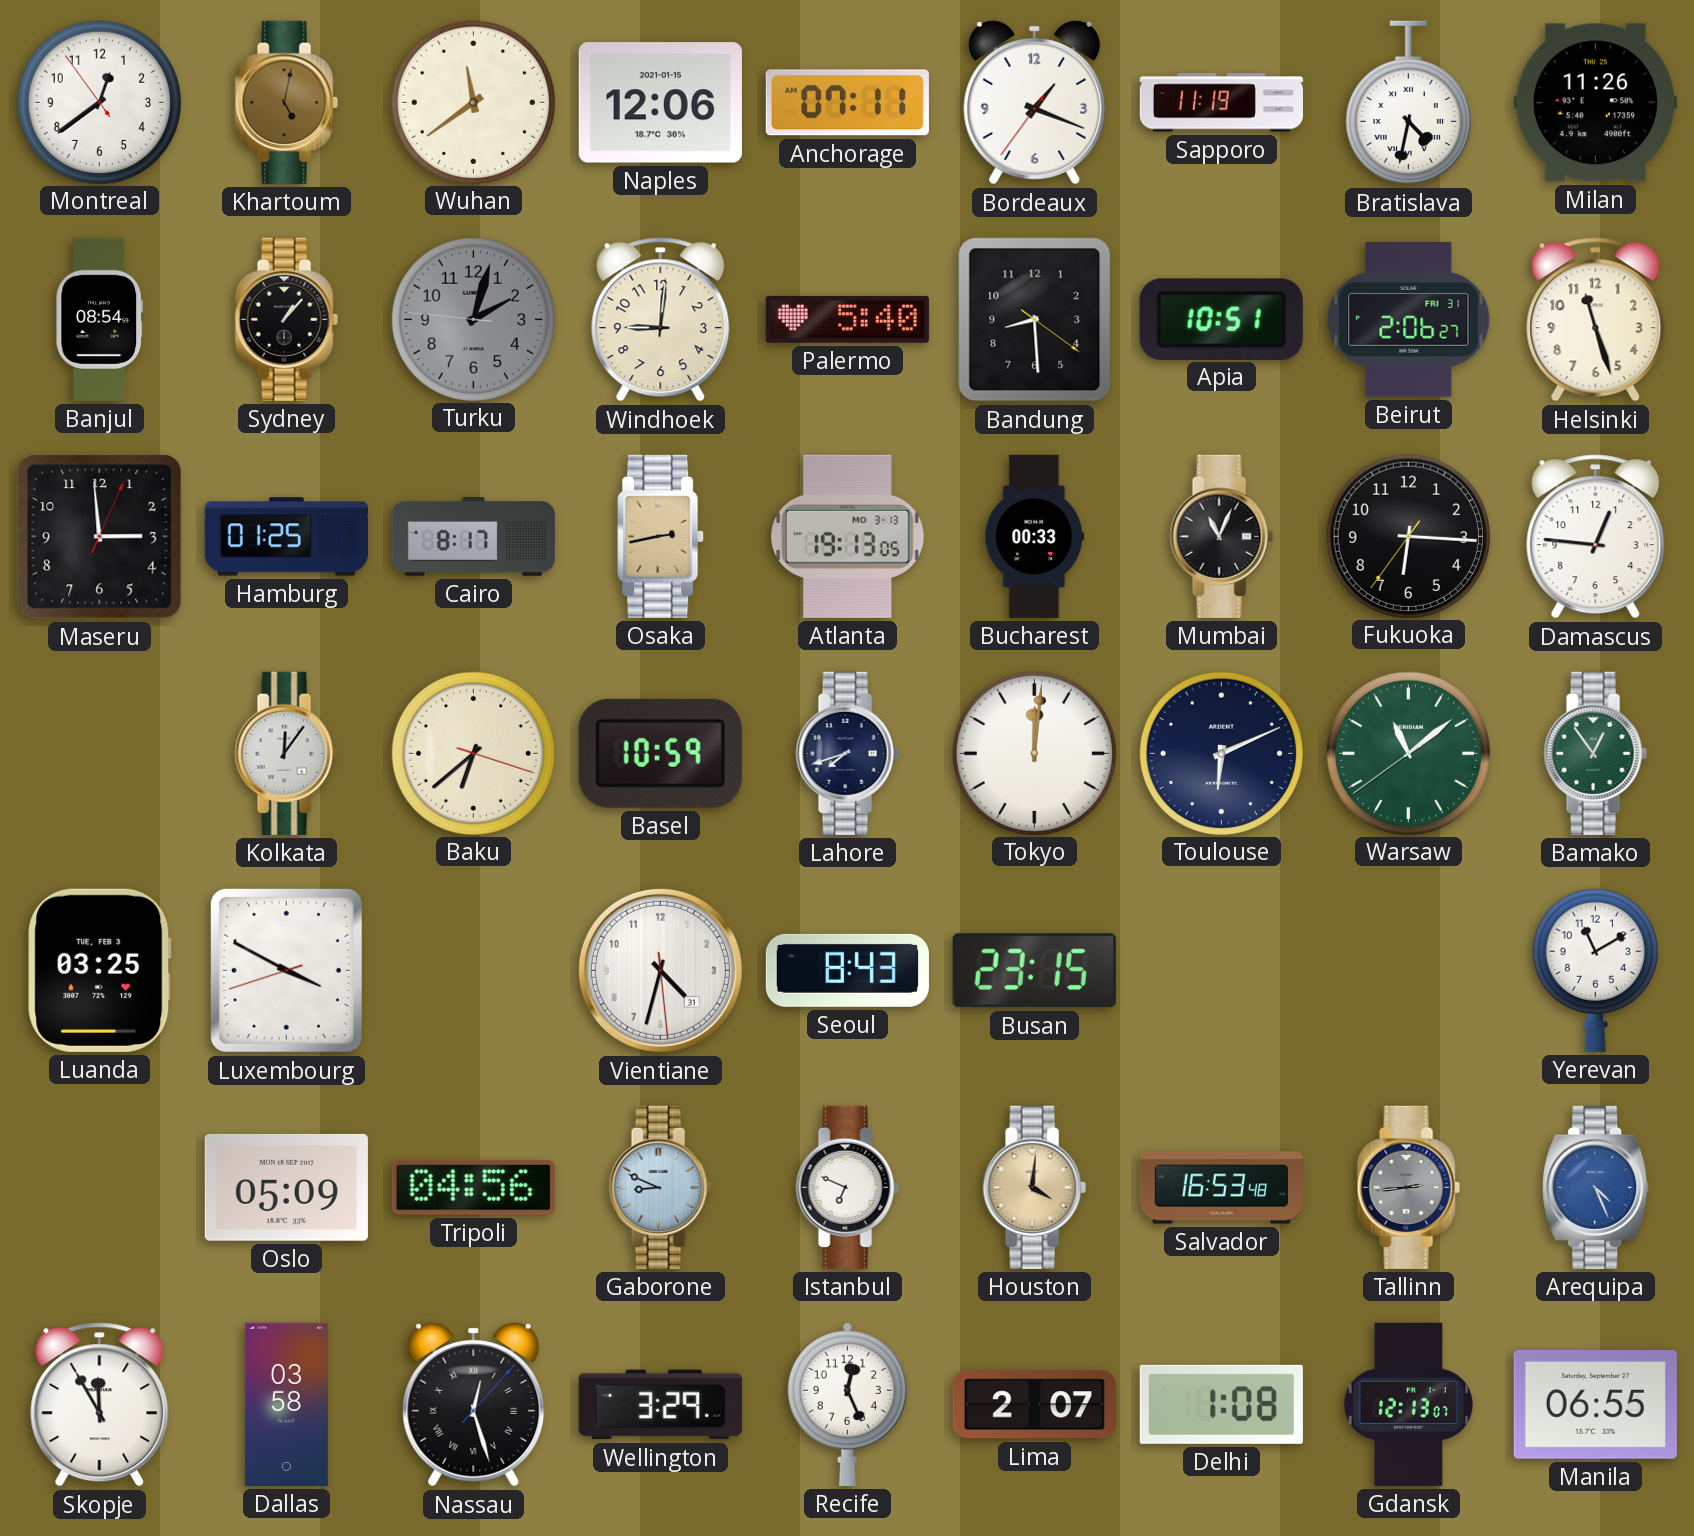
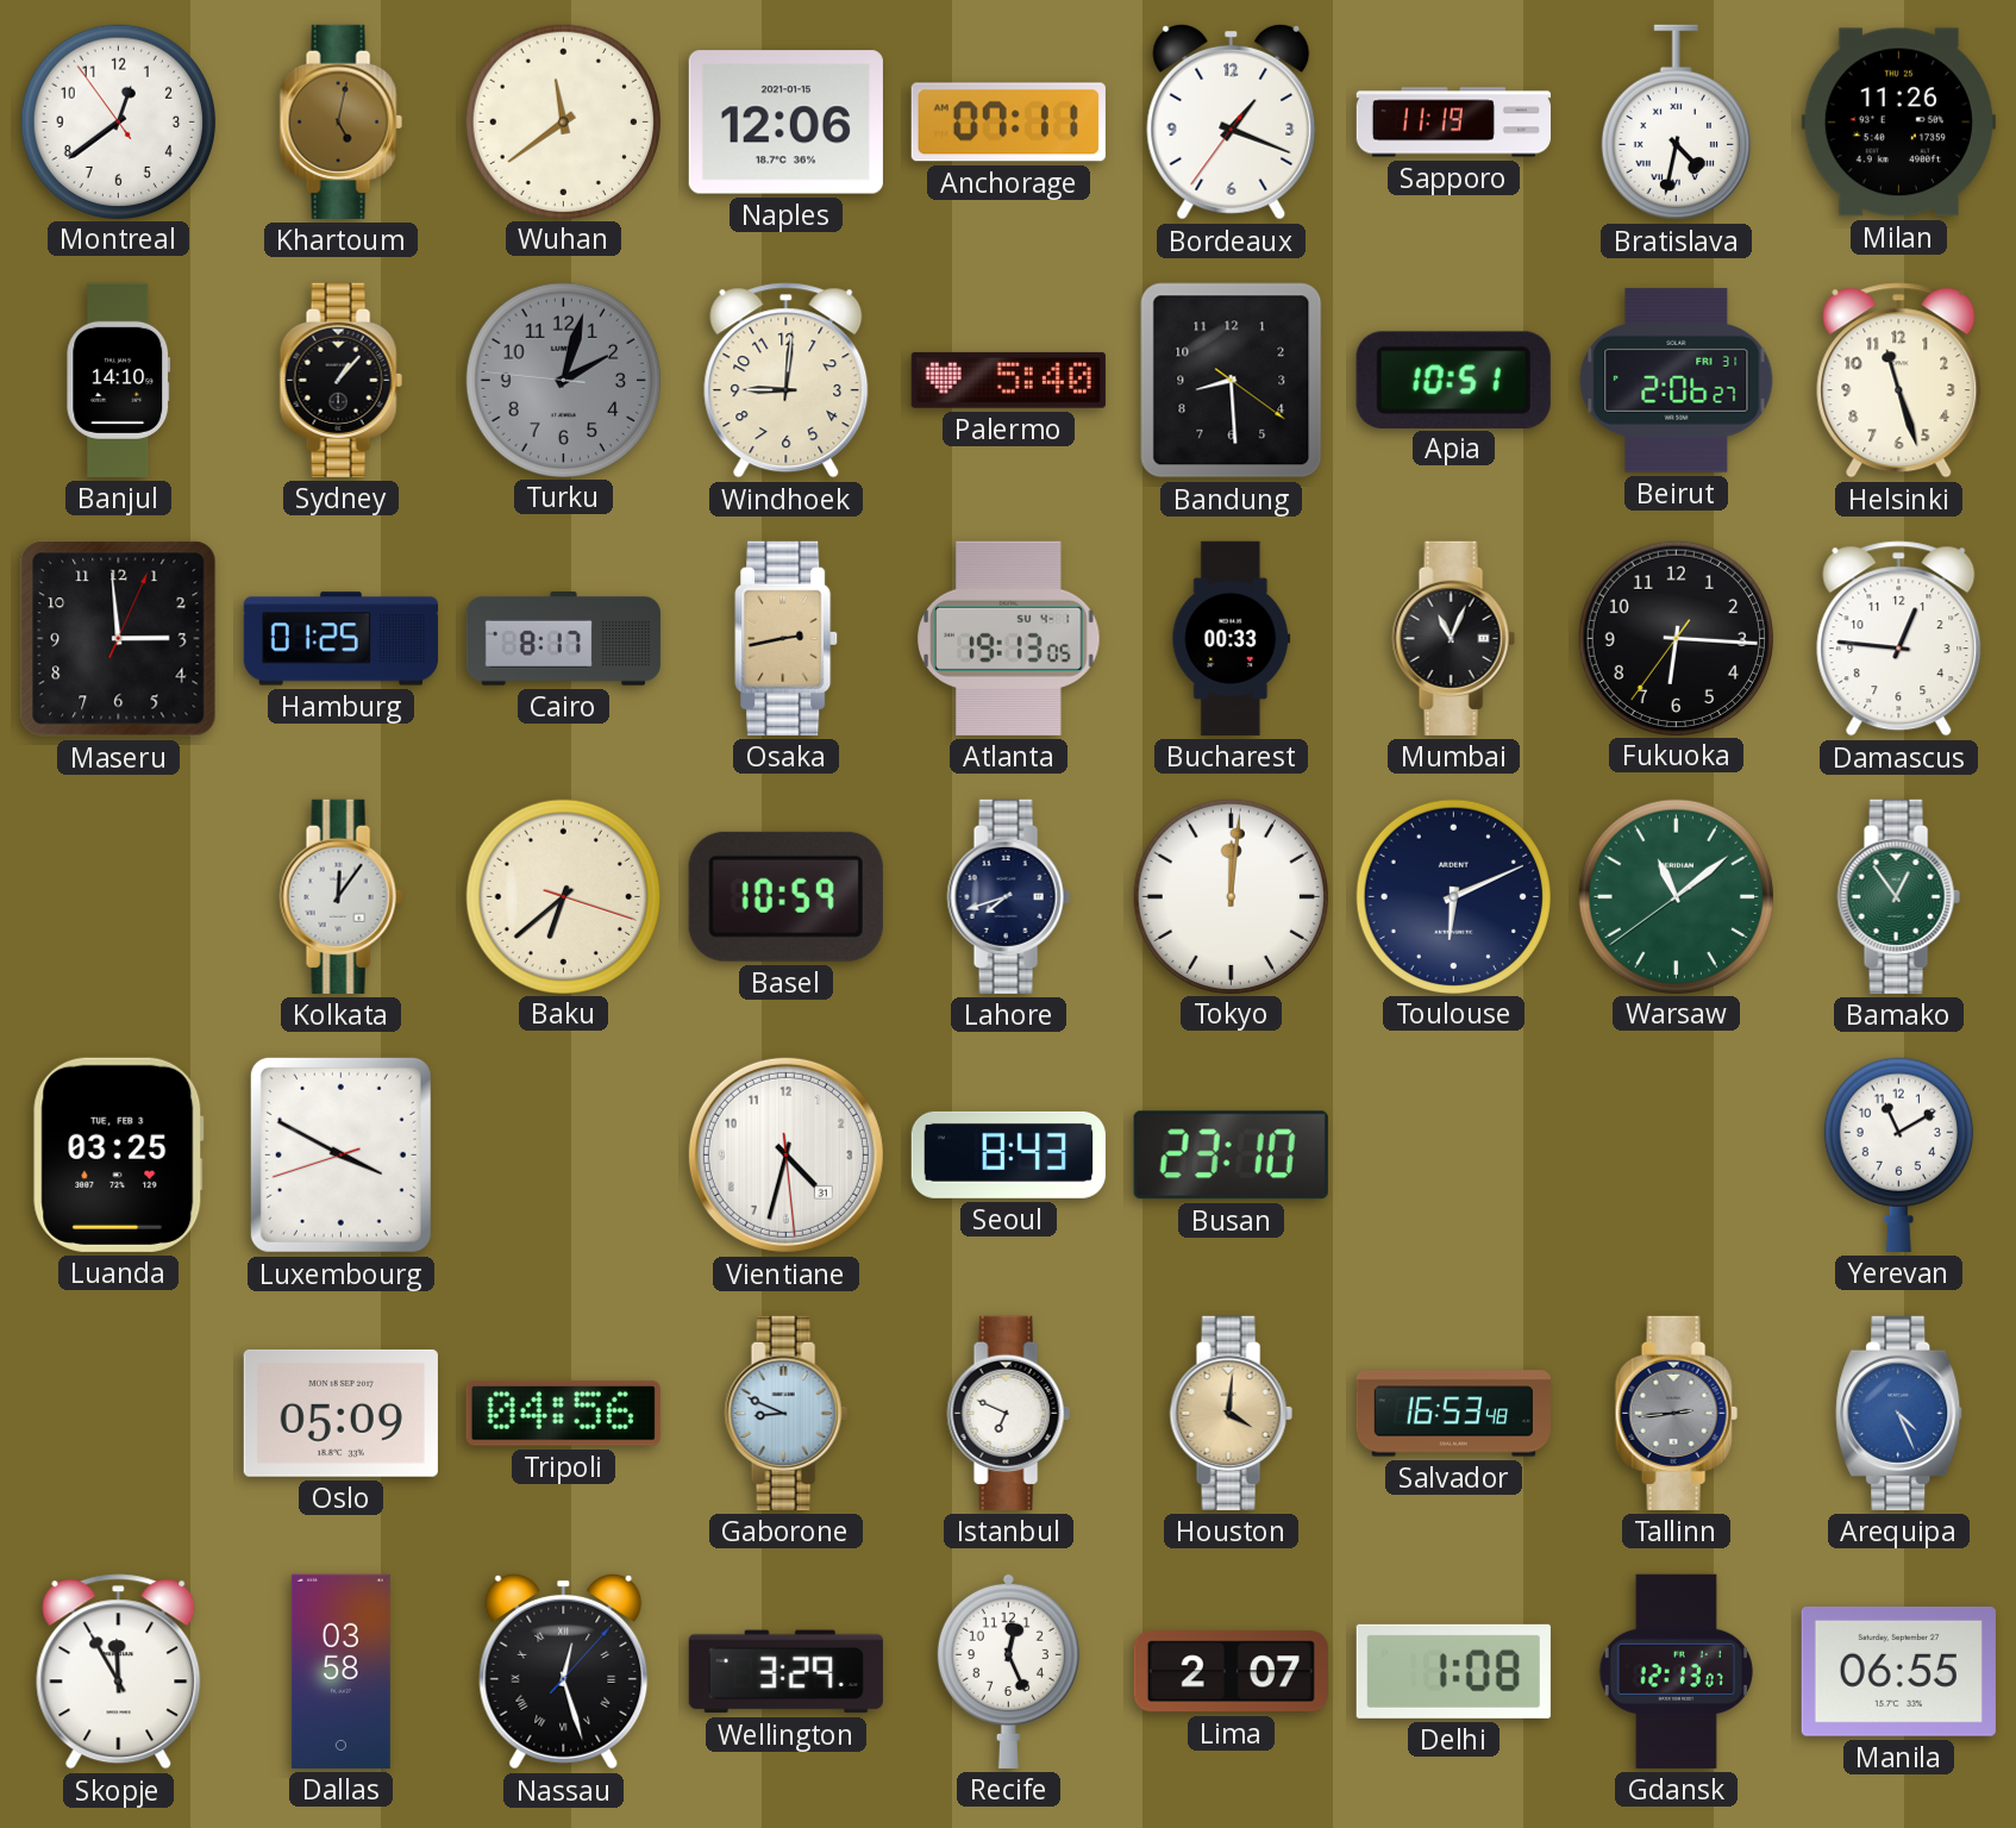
Banjul: 08:54 -> 14:10 (119, 380)
Atlanta date: MO 3-13 -> SU 4-1 (1009, 638)
Busan: 23:15 -> 23:10 (1231, 1156)
